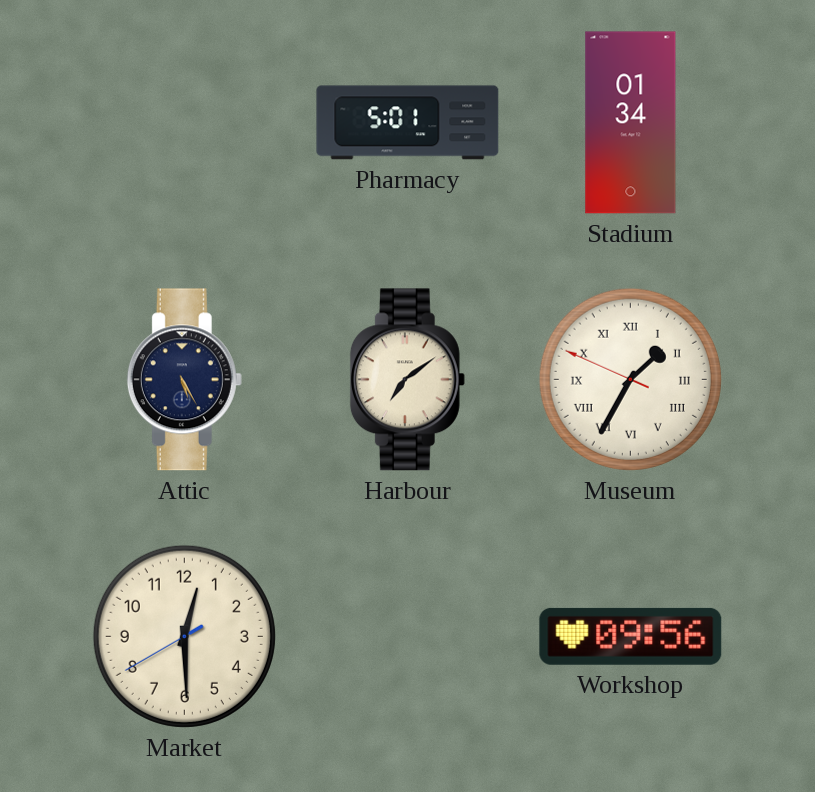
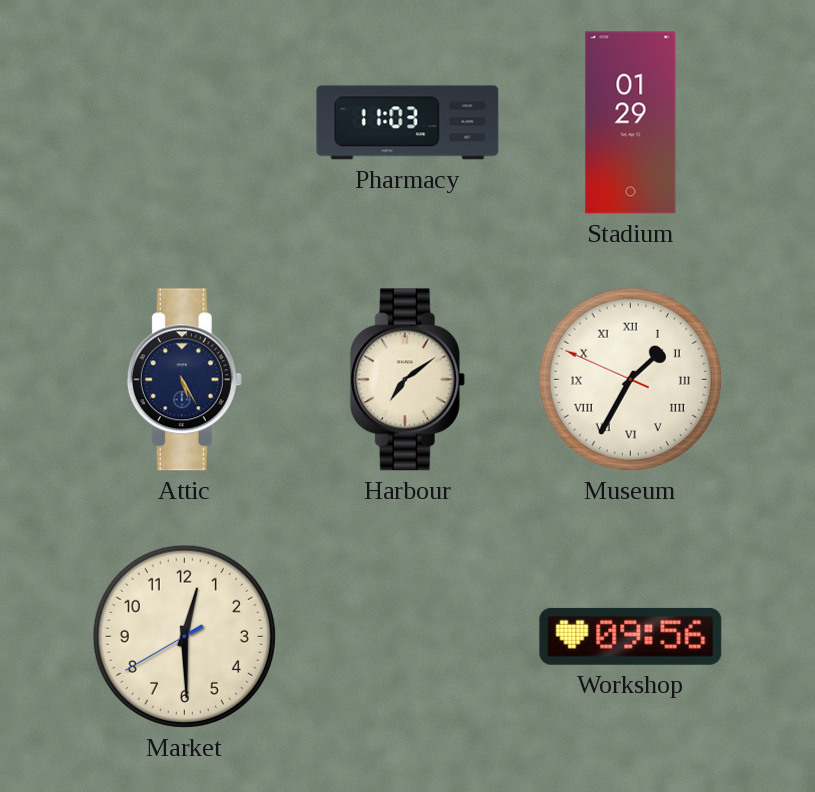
Pharmacy: 5:01 -> 11:03 (408, 123)
Stadium: 01:34 -> 01:29 (631, 123)
